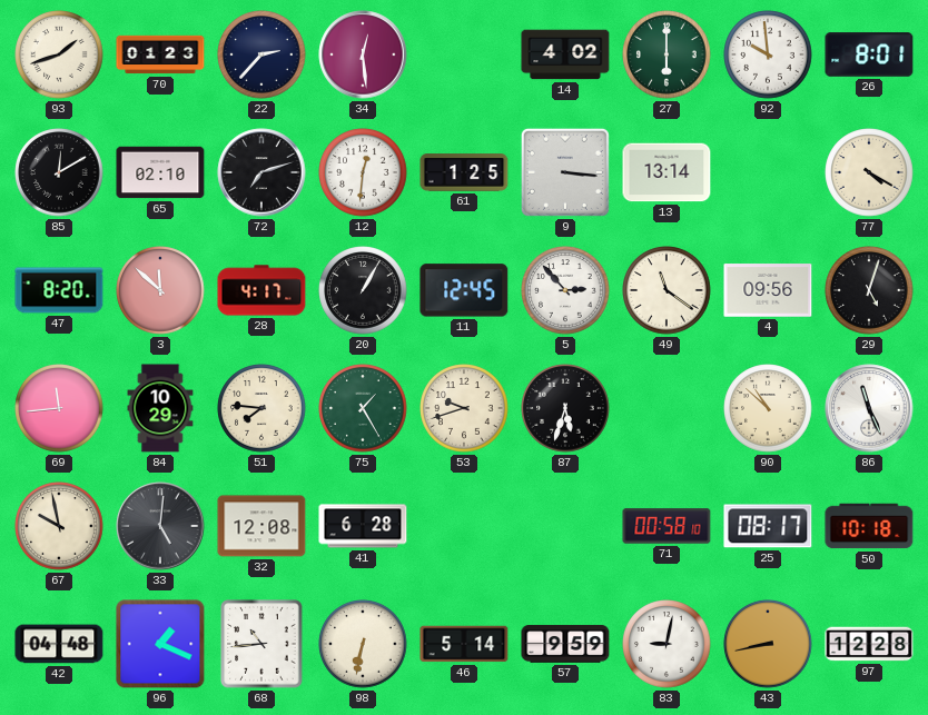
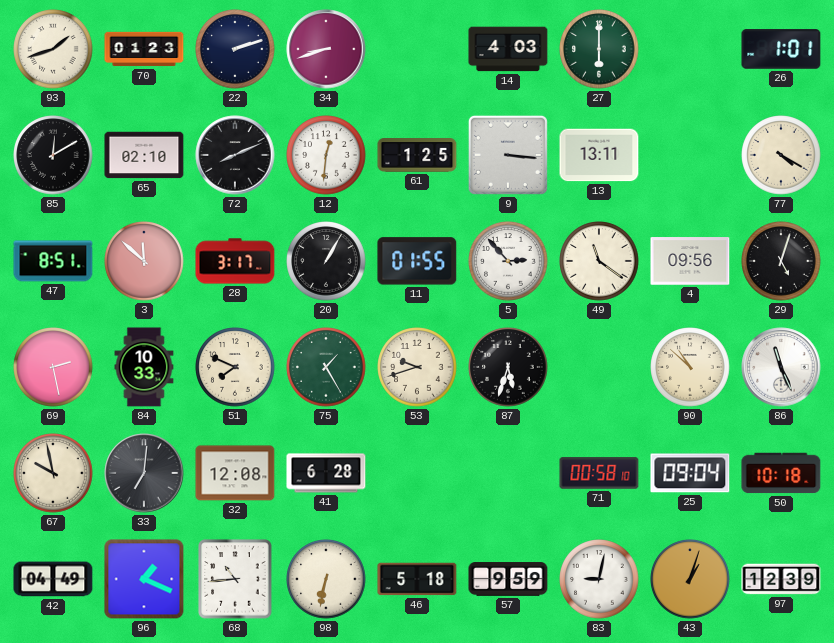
22: 2:37 -> 2:12 (235, 49)
34: 12:29 -> 8:42 (326, 49)
14: 4:02 -> 4:03 (508, 49)
92: 9:59 -> none (768, 54)
26: 8:01 -> 1:01 (781, 49)
72: 7:12 -> 8:11 (235, 155)
13: 13:14 -> 13:11 (599, 155)
47: 8:20 -> 8:51 (53, 261)
28: 4:17 -> 3:17 (235, 261)
11: 12:45 -> 01:55 (417, 261)
69: 11:44 -> 2:28 (53, 367)
84: 10:29 -> 10:33 (144, 367)
51: 7:46 -> 7:49 (235, 367)
33: 5:01 -> 7:01 (144, 473)
25: 08:17 -> 09:04 (690, 473)
42: 04:48 -> 04:49 (53, 579)
46: 5:14 -> 5:18 (417, 579)
43: 8:43 -> 1:03 (690, 579)
97: 12:28 -> 12:39 (781, 579)
